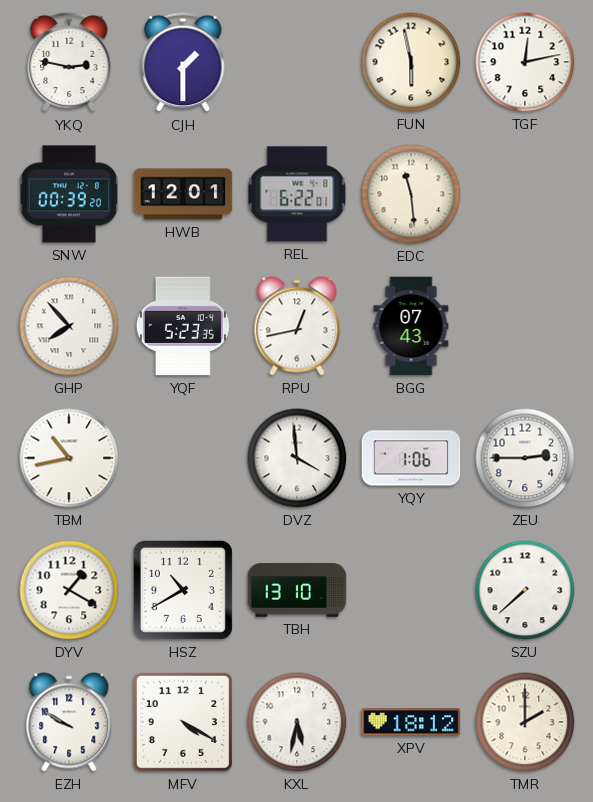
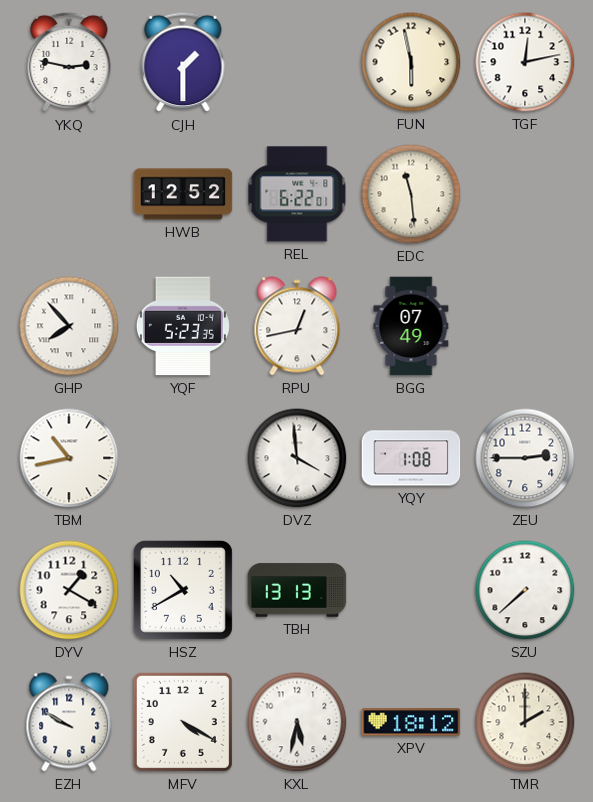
SNW: 00:39 -> none (69, 194)
HWB: 12:01 -> 12:52 (183, 194)
BGG: 07:43 -> 07:49 (411, 326)
YQY: 1:06 -> 1:08 (411, 458)
TBH: 13:10 -> 13:13 (297, 590)
